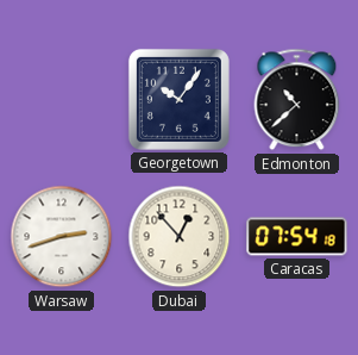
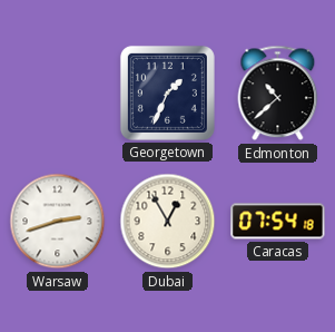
Georgetown: 10:06 -> 1:34 (167, 92)
Dubai: 12:53 -> 12:55 (168, 222)
